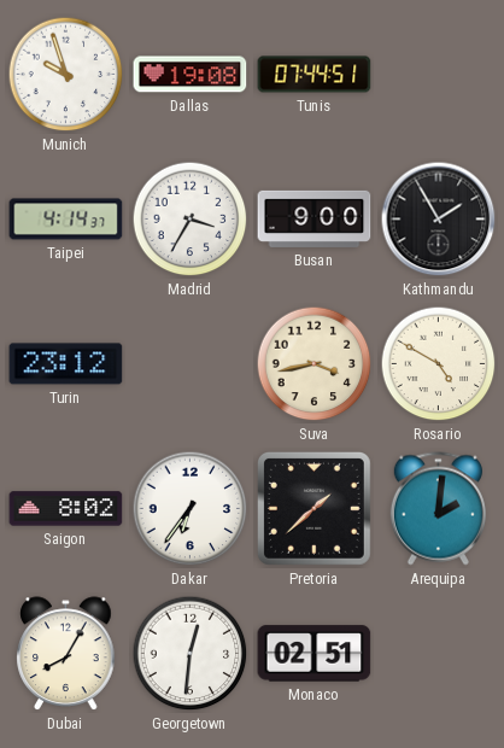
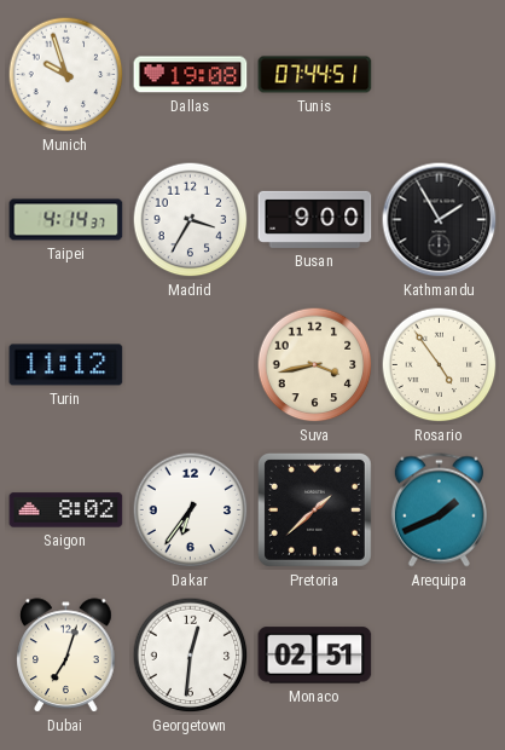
Turin: 23:12 -> 11:12 (66, 365)
Rosario: 4:50 -> 4:54 (440, 365)
Arequipa: 2:01 -> 1:41 (439, 510)
Dubai: 8:05 -> 7:03 (66, 656)
